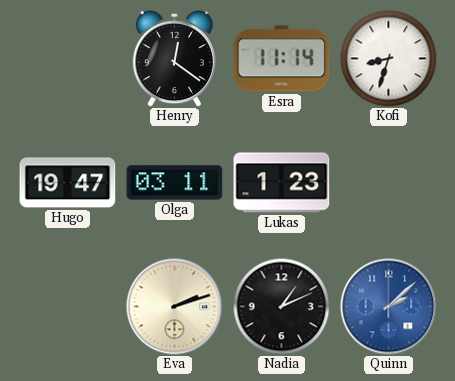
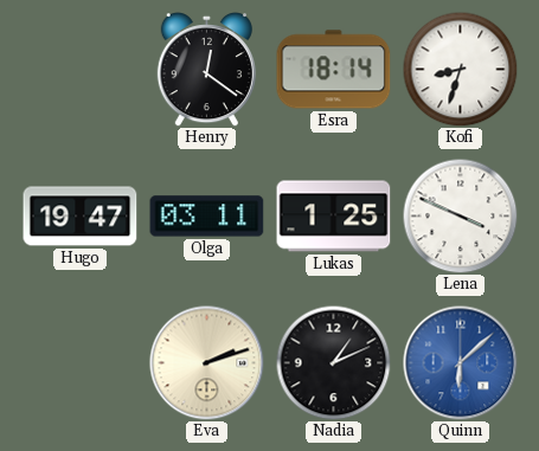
Esra: 11:14 -> 18:14 (334, 70)
Lukas: 1:23 -> 1:25 (334, 217)
Lena: none -> 3:49 (460, 215)
Quinn: 2:08 -> 6:08 (461, 363)
